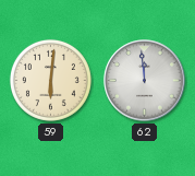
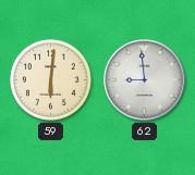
62: 11:59 -> 8:59 (145, 80)
